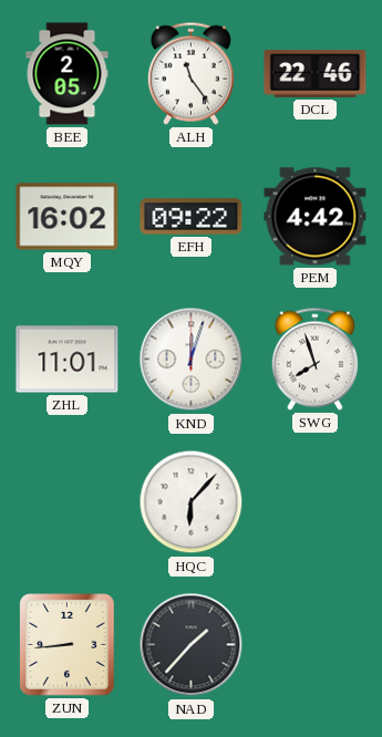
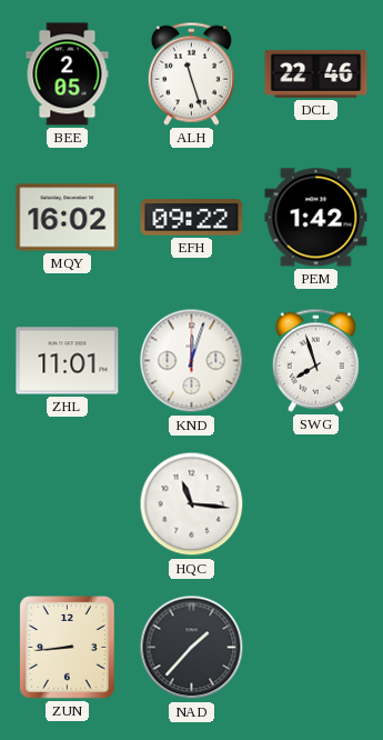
ALH: 11:24 -> 11:27 (191, 73)
PEM: 4:42 -> 1:42 (316, 218)
HQC: 6:07 -> 11:16 (192, 504)
